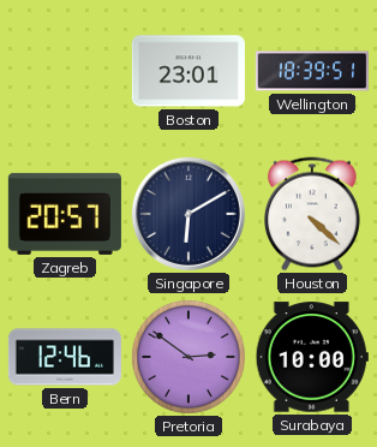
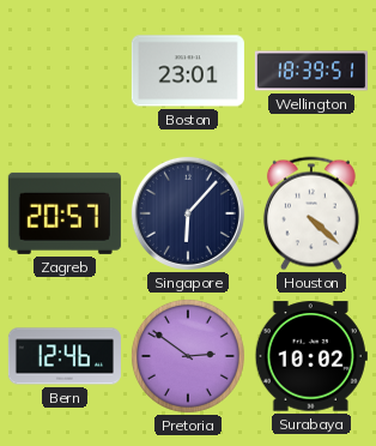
Singapore: 6:10 -> 6:07 (188, 213)
Surabaya: 10:00 -> 10:02 (311, 356)
